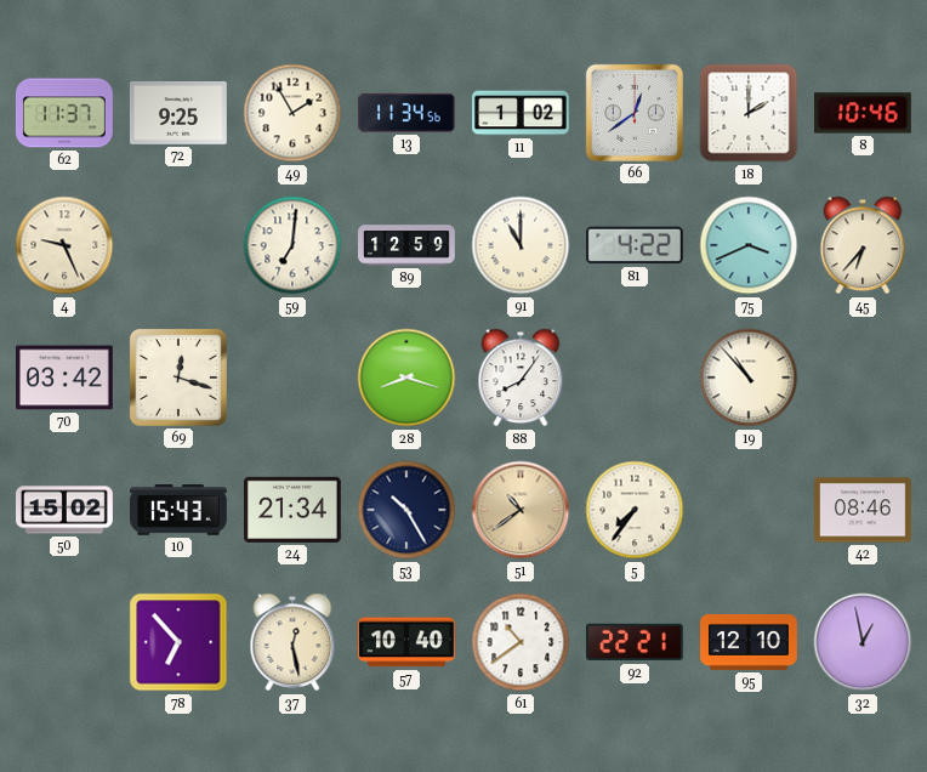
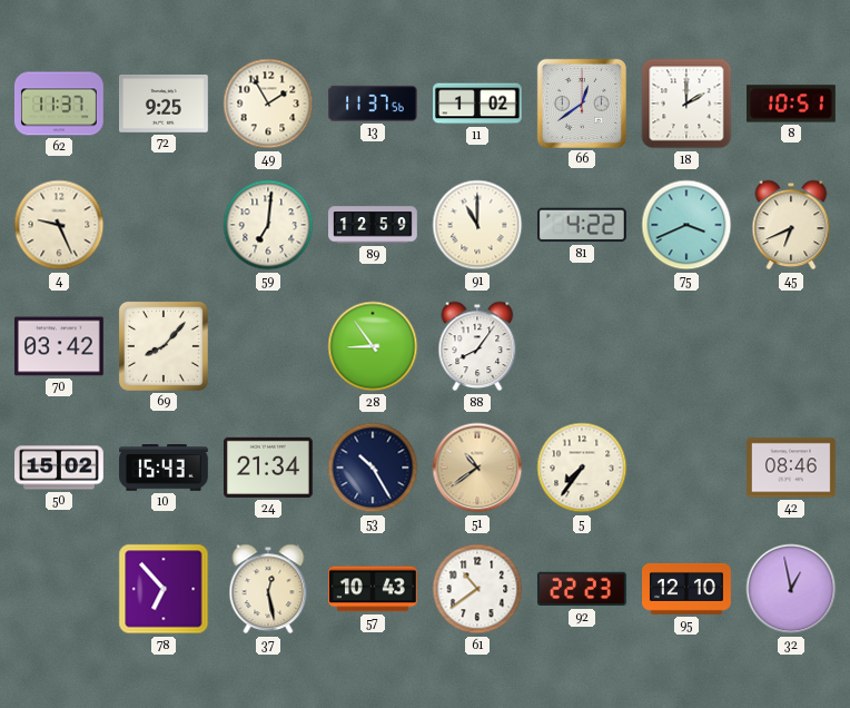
13: 11:34 -> 11:37 (374, 104)
8: 10:46 -> 10:51 (792, 104)
45: 6:37 -> 6:41 (791, 225)
69: 12:18 -> 8:07 (164, 346)
28: 8:18 -> 8:54 (373, 346)
19: 10:53 -> none (749, 378)
57: 10:40 -> 10:43 (374, 589)
92: 22:21 -> 22:23 (582, 589)
